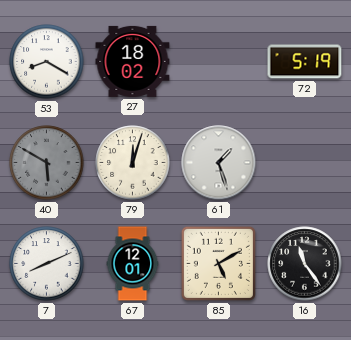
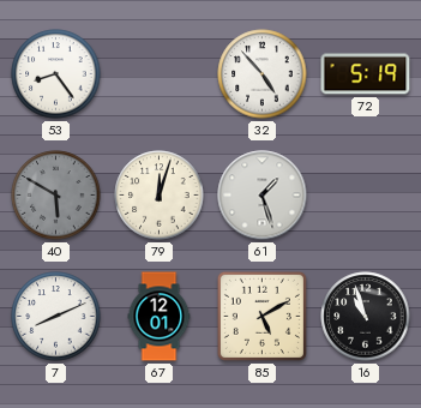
53: 8:20 -> 8:24 (56, 74)
27: 18:02 -> none (133, 61)
32: none -> 4:53 (263, 74)
16: 11:24 -> 10:57 (366, 317)
